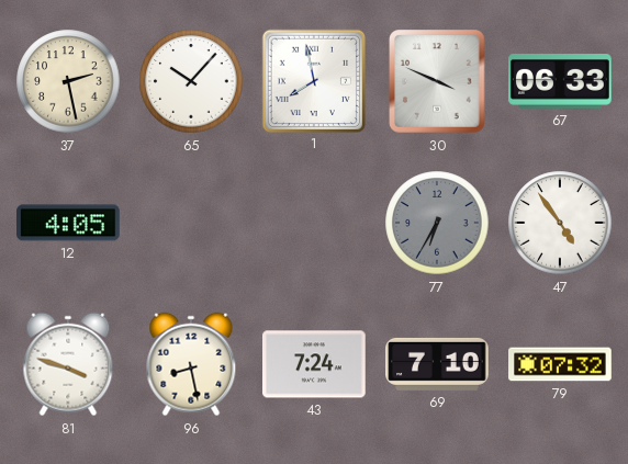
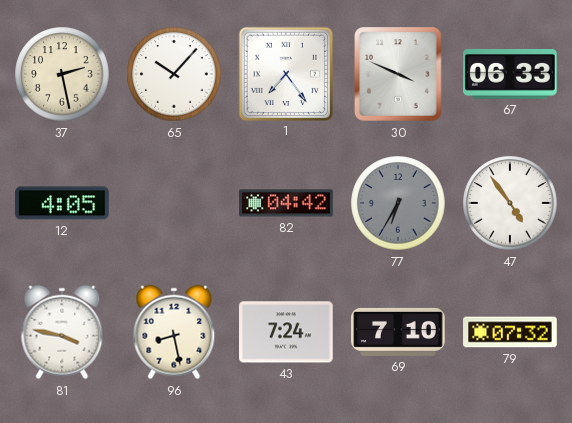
1: 7:58 -> 7:24 (285, 73)
82: none -> 04:42 (286, 203)
81: 3:48 -> 3:47 (62, 332)
